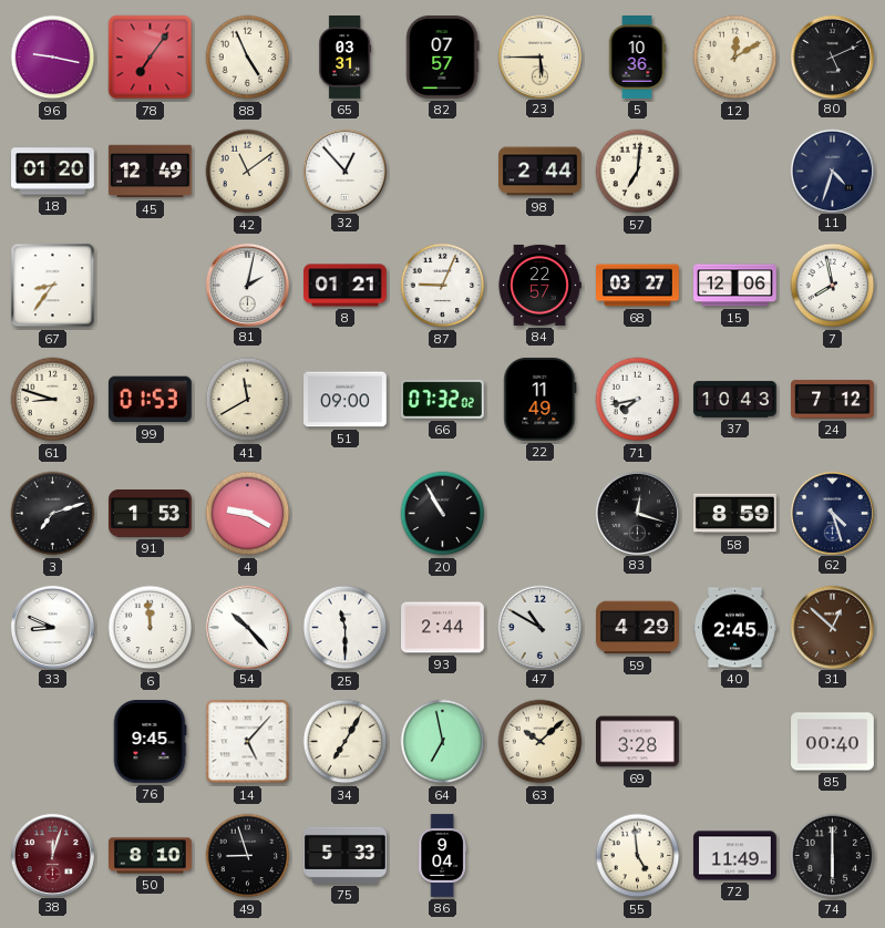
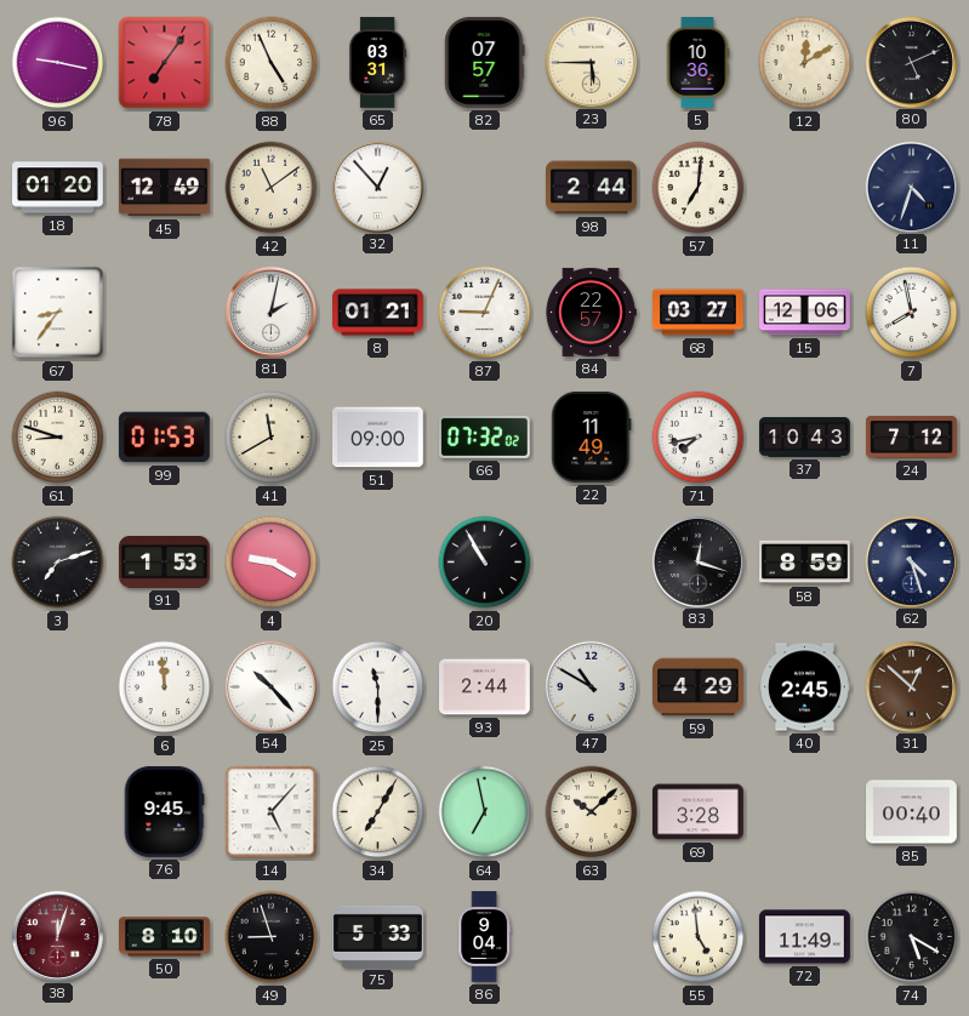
33: 8:49 -> none (52, 627)
74: 6:00 -> 5:20 (912, 937)
